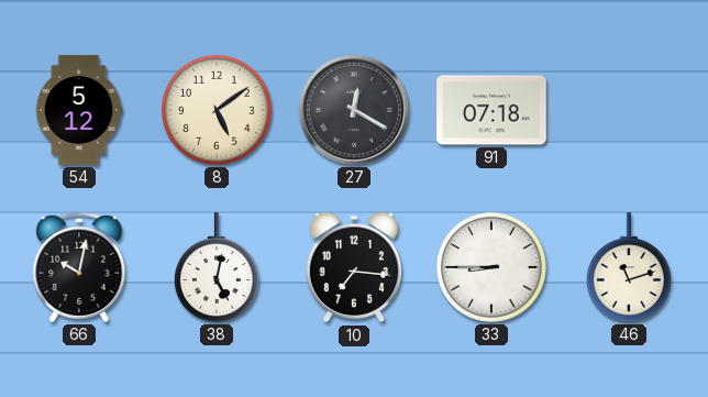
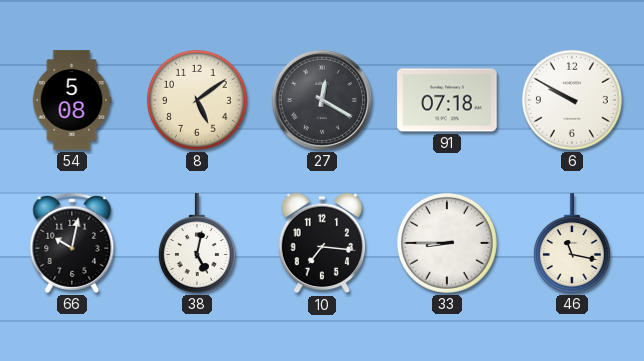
54: 5:12 -> 5:08 (72, 100)
6: none -> 9:50 (572, 100)
46: 11:12 -> 11:17 (572, 243)
